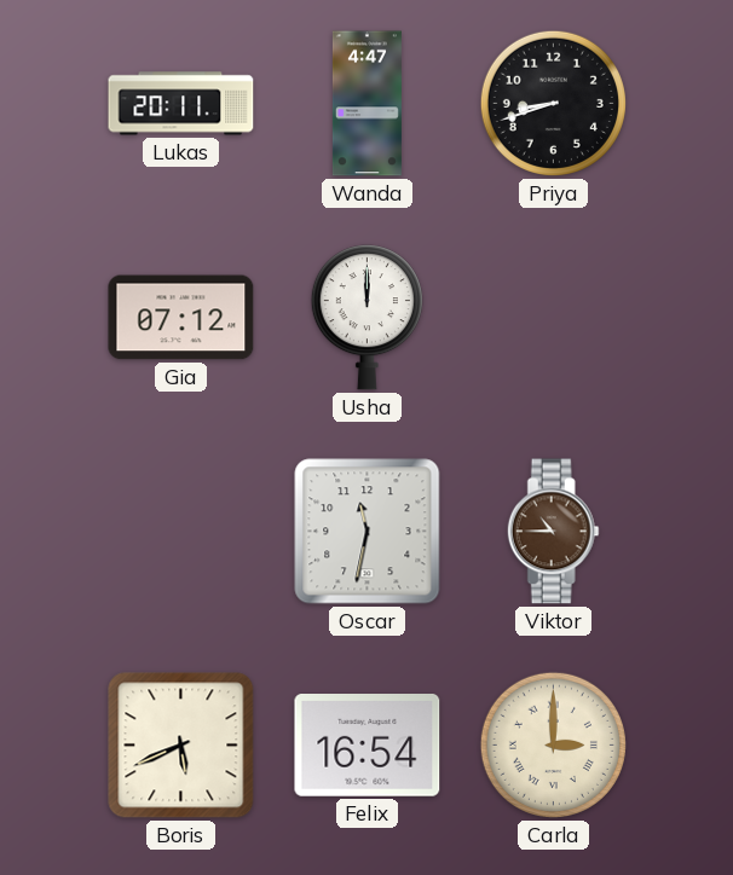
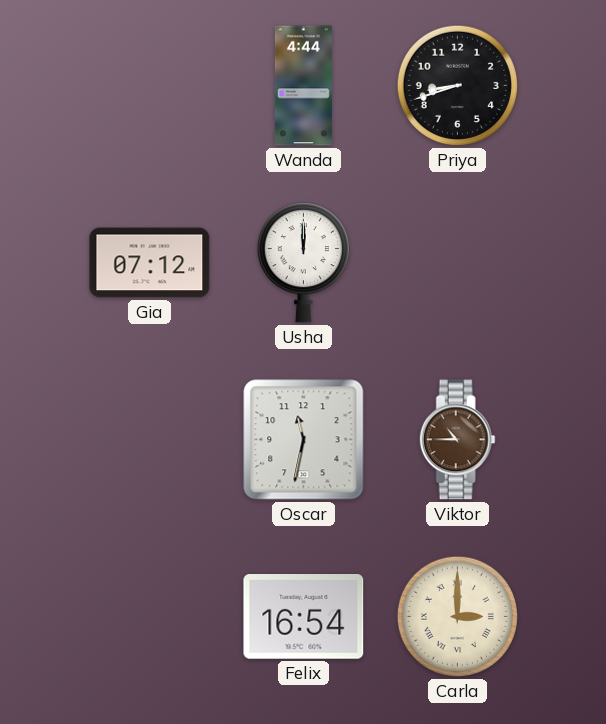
Lukas: 20:11 -> none (181, 104)
Wanda: 4:47 -> 4:44 (303, 86)
Boris: 5:41 -> none (181, 746)
